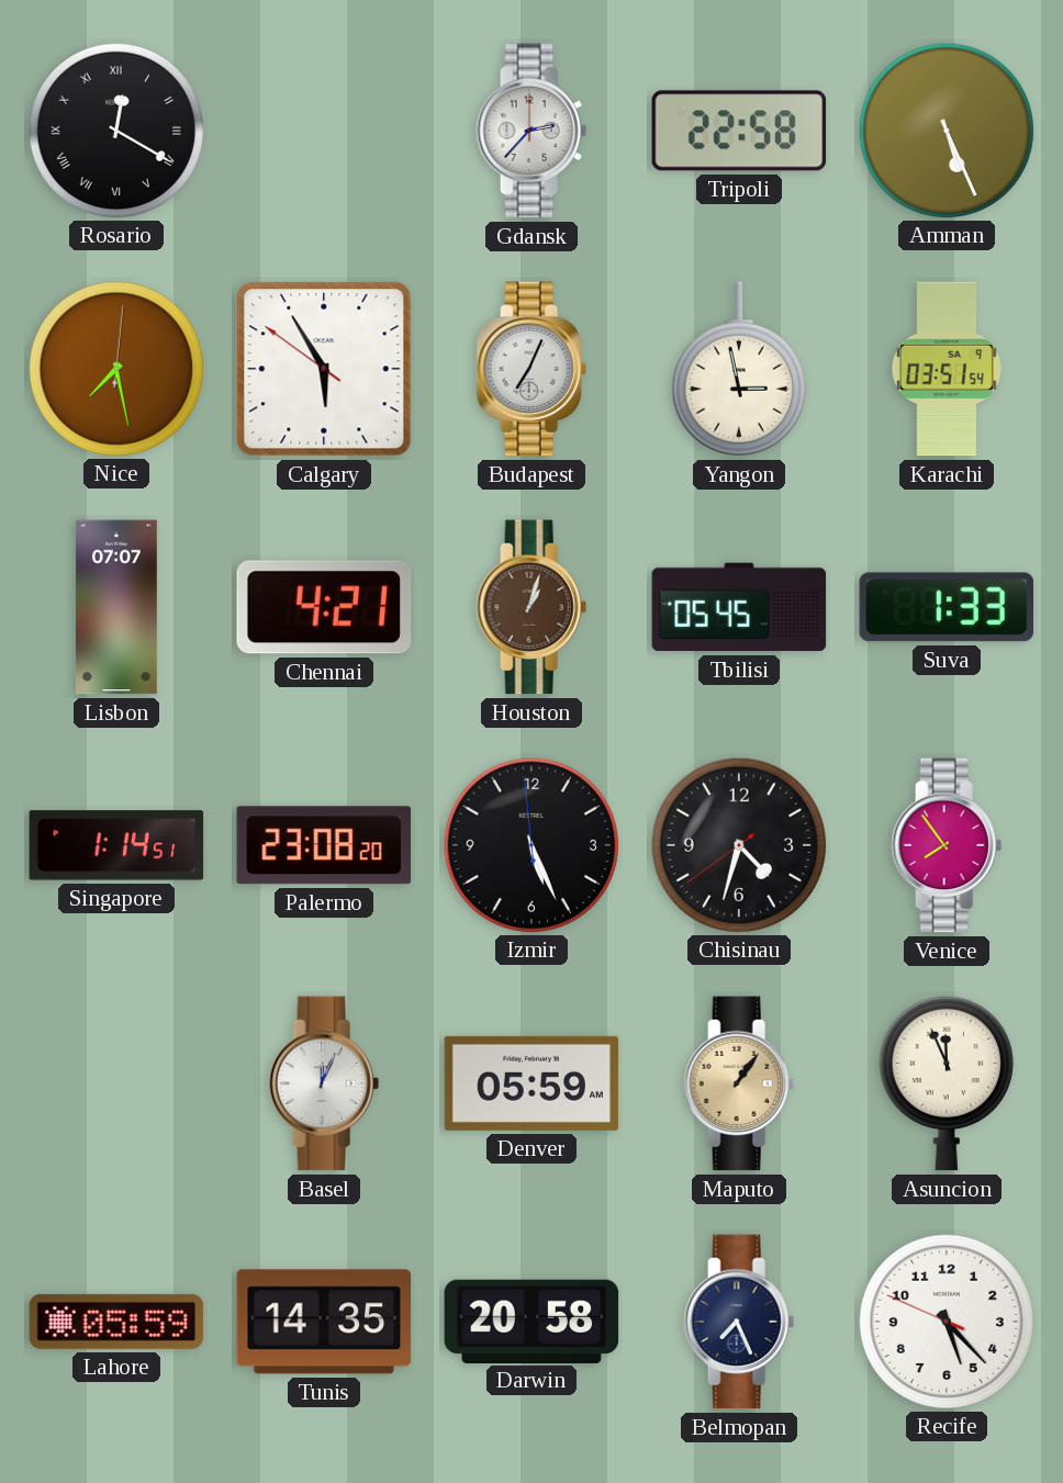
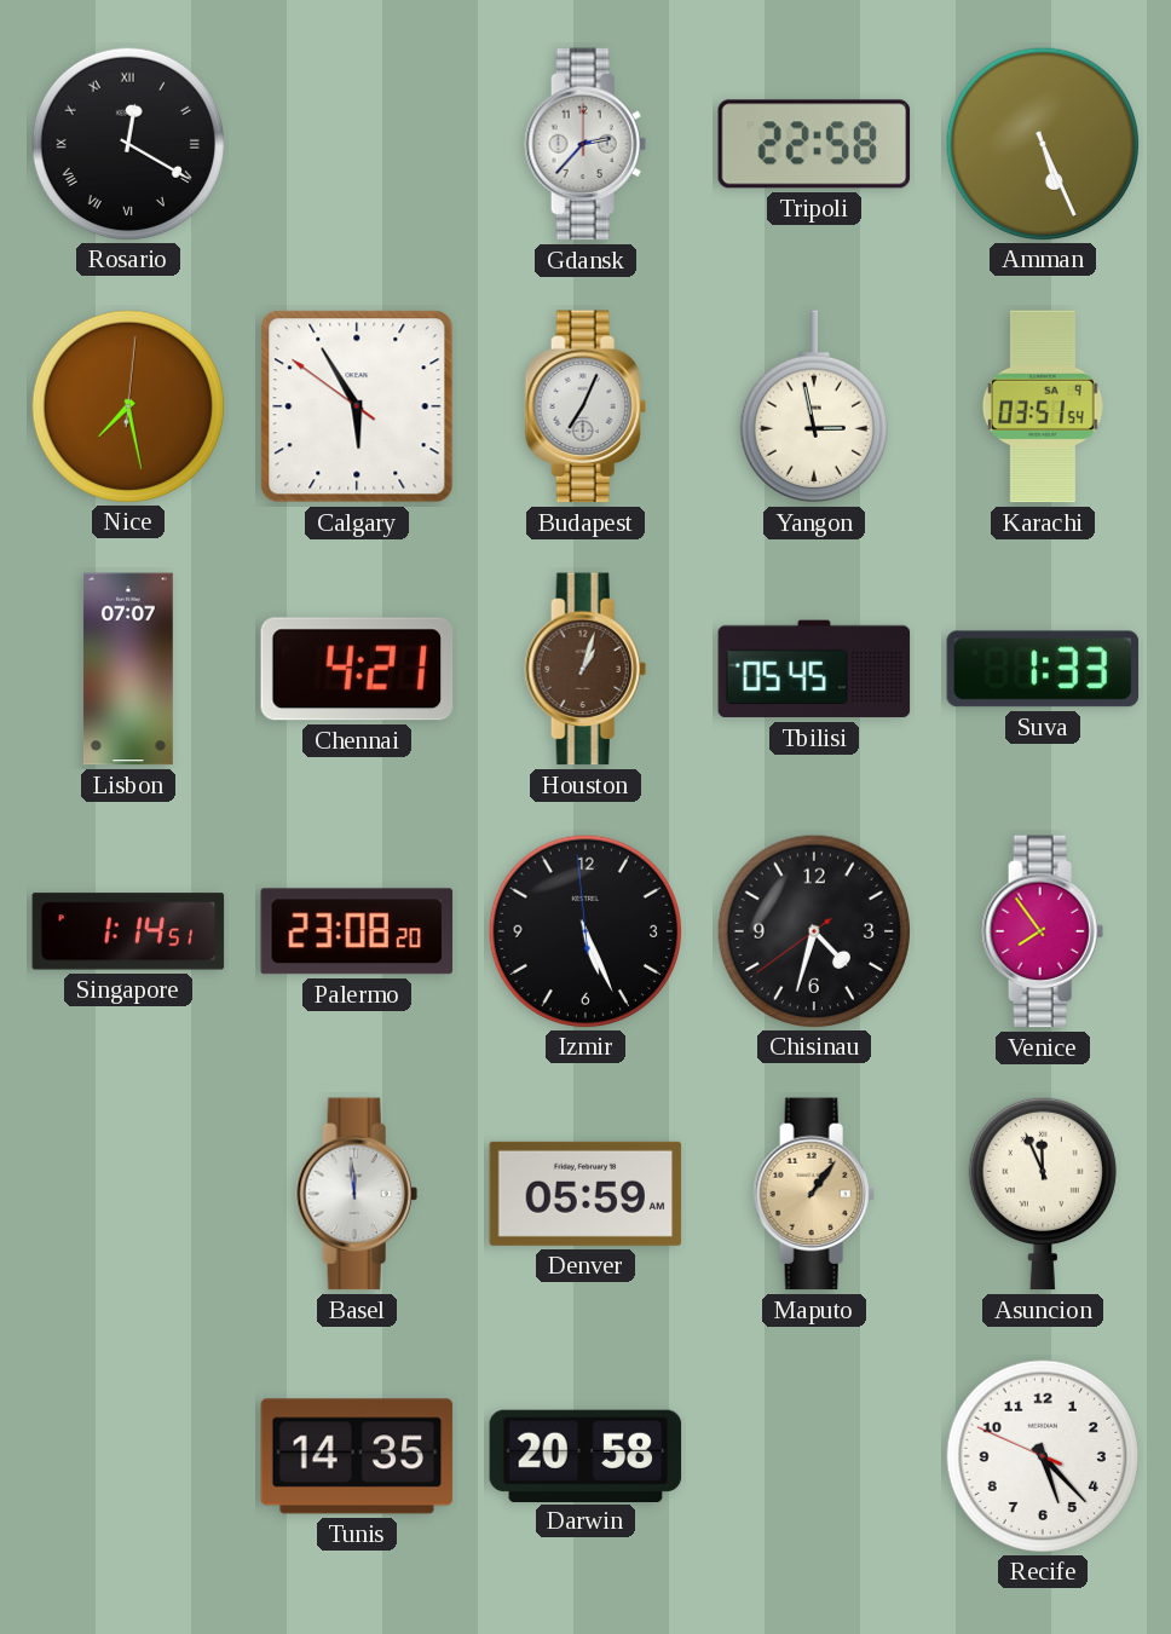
Basel: 12:04 -> 11:59 (357, 1194)
Lahore: 05:59 -> none (116, 1322)
Belmopan: 7:26 -> none (739, 1322)
